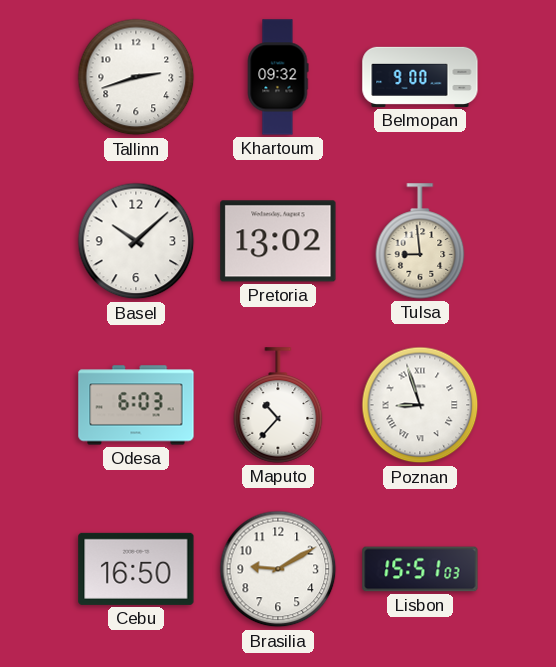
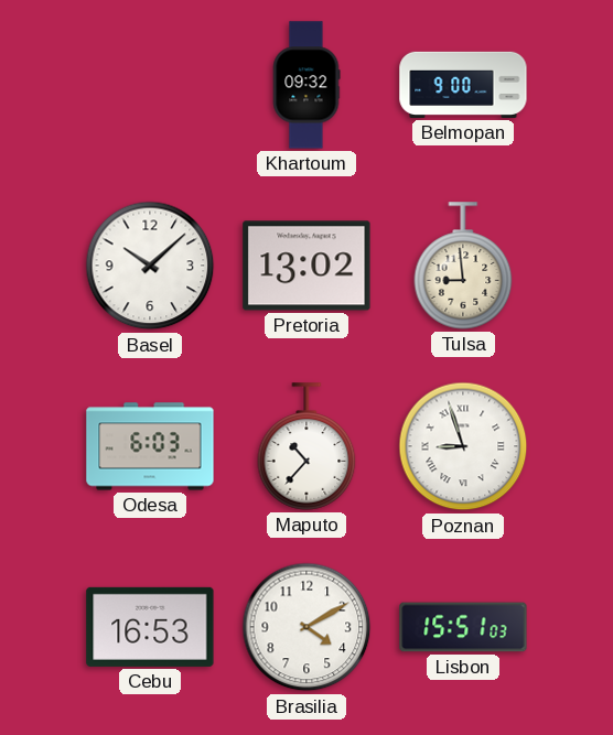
Tallinn: 2:42 -> none (136, 77)
Cebu: 16:50 -> 16:53 (150, 627)
Brasilia: 9:10 -> 4:10 (306, 627)
